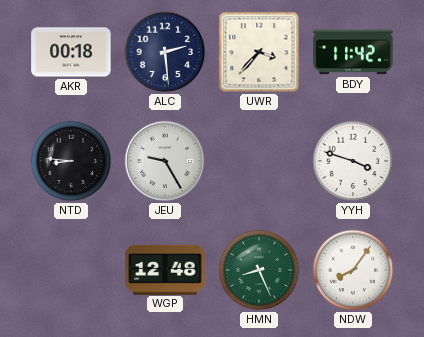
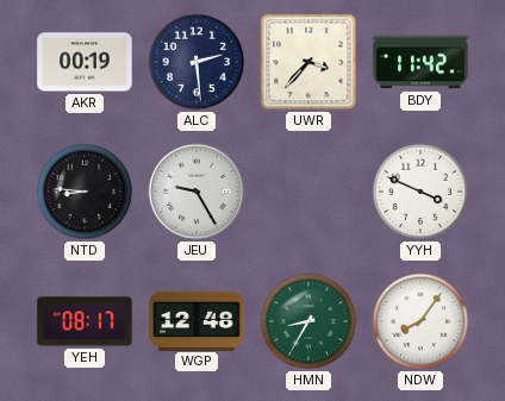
AKR: 00:18 -> 00:19 (85, 62)
YYH: 3:48 -> 3:49 (420, 192)
YEH: none -> 08:17 (85, 321)
HMN: 8:26 -> 8:35 (308, 321)
